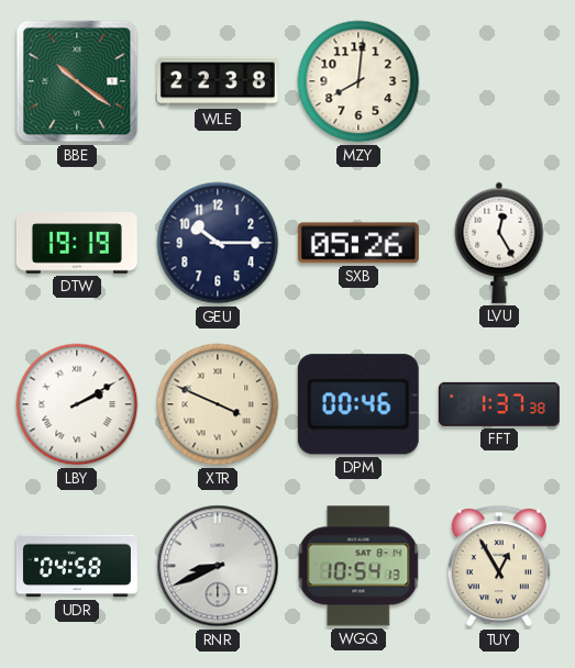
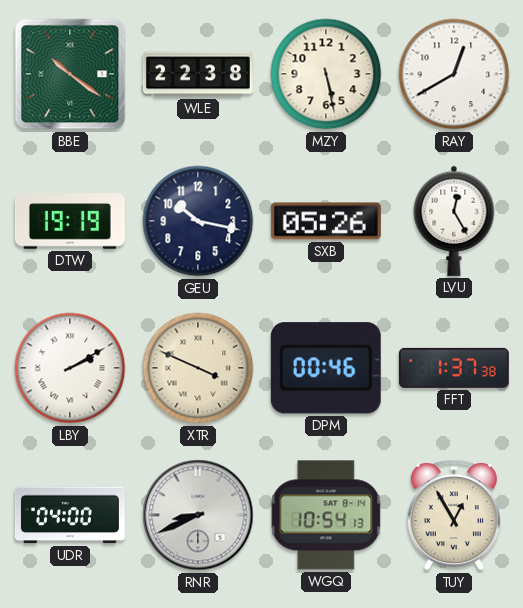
MZY: 8:01 -> 5:28 (326, 74)
RAY: none -> 12:40 (454, 74)
GEU: 10:15 -> 10:17 (198, 221)
UDR: 04:58 -> 04:00 (70, 515)
